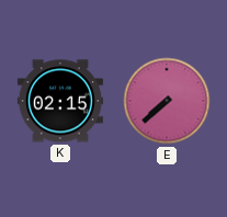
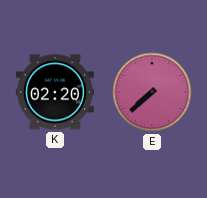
K: 02:15 -> 02:20 (55, 92)
